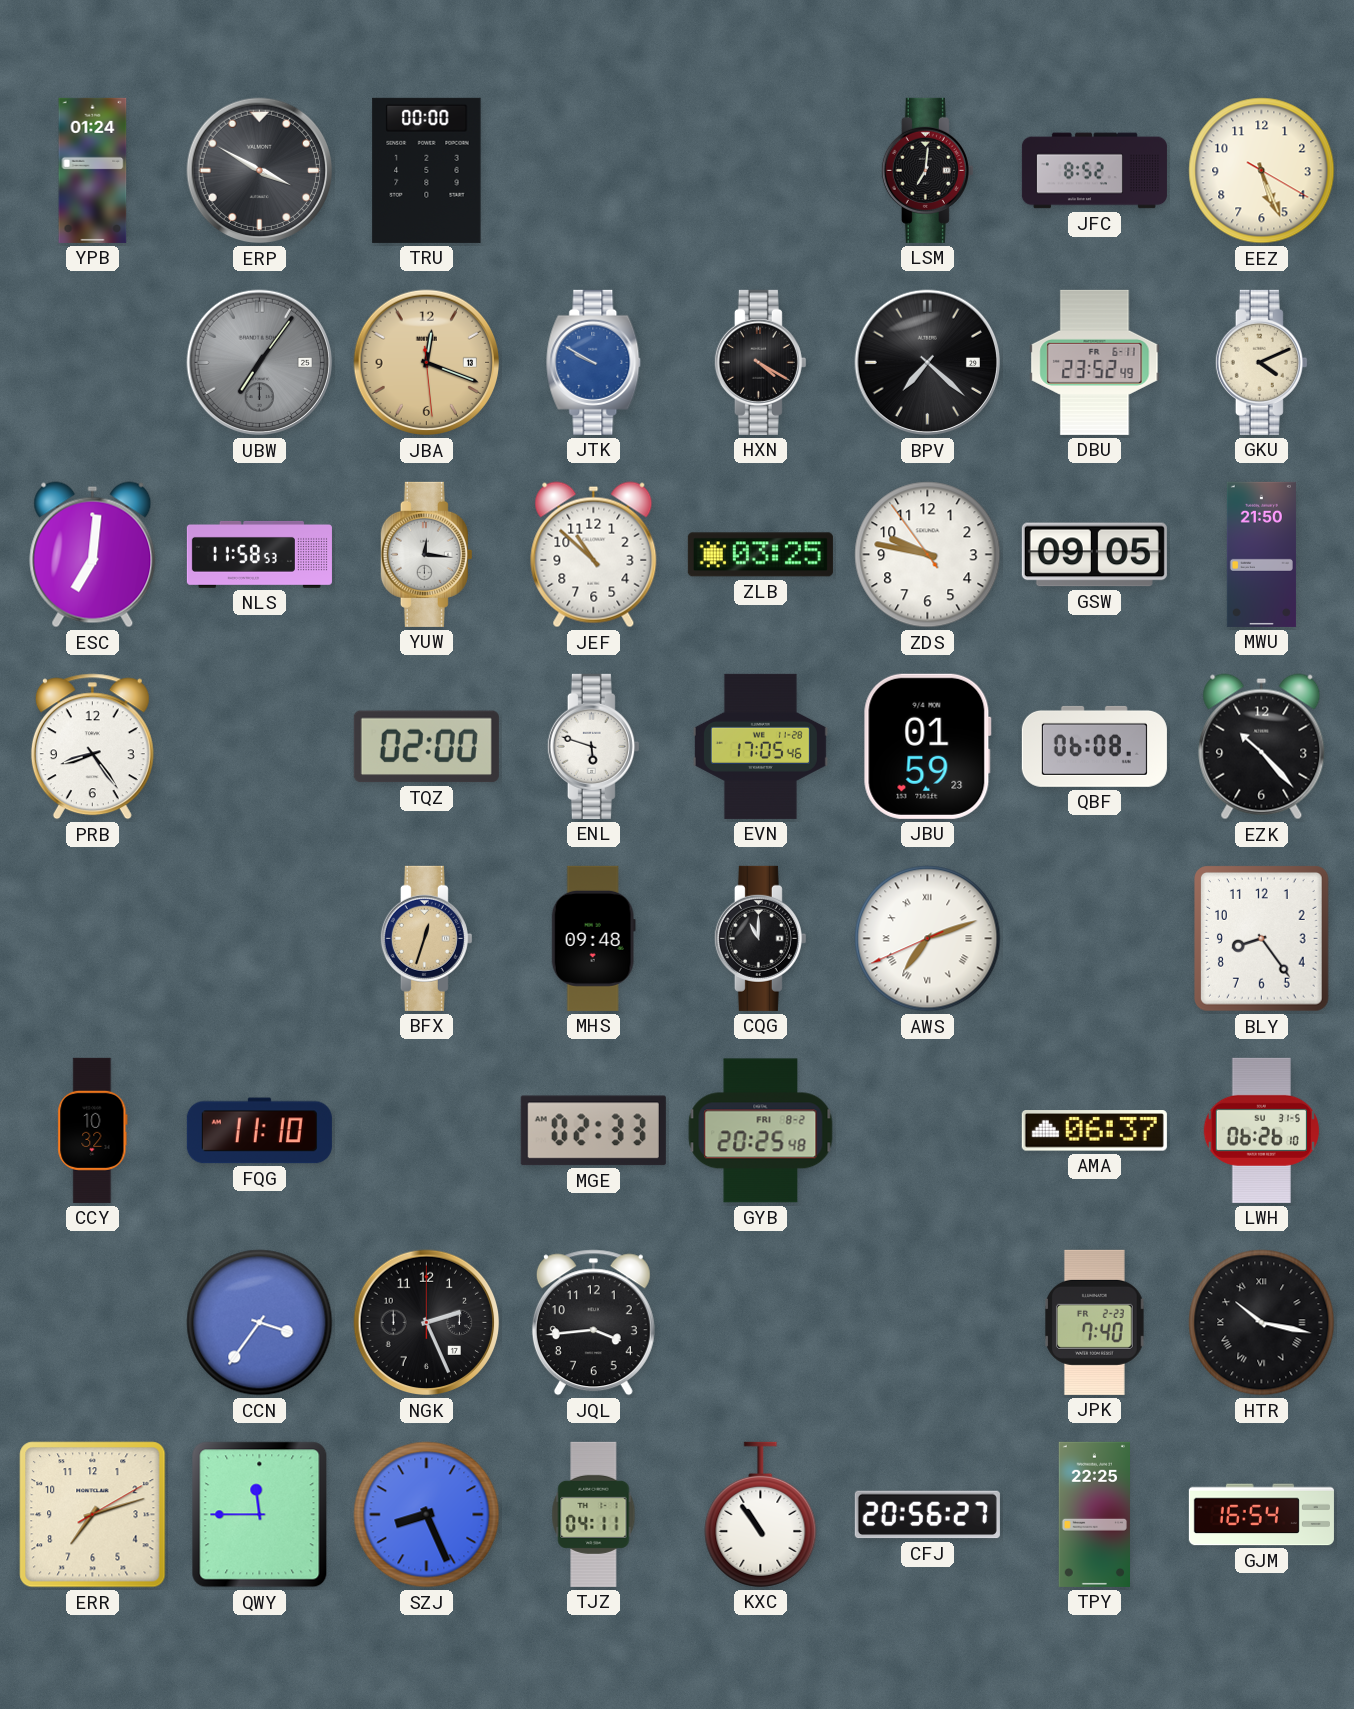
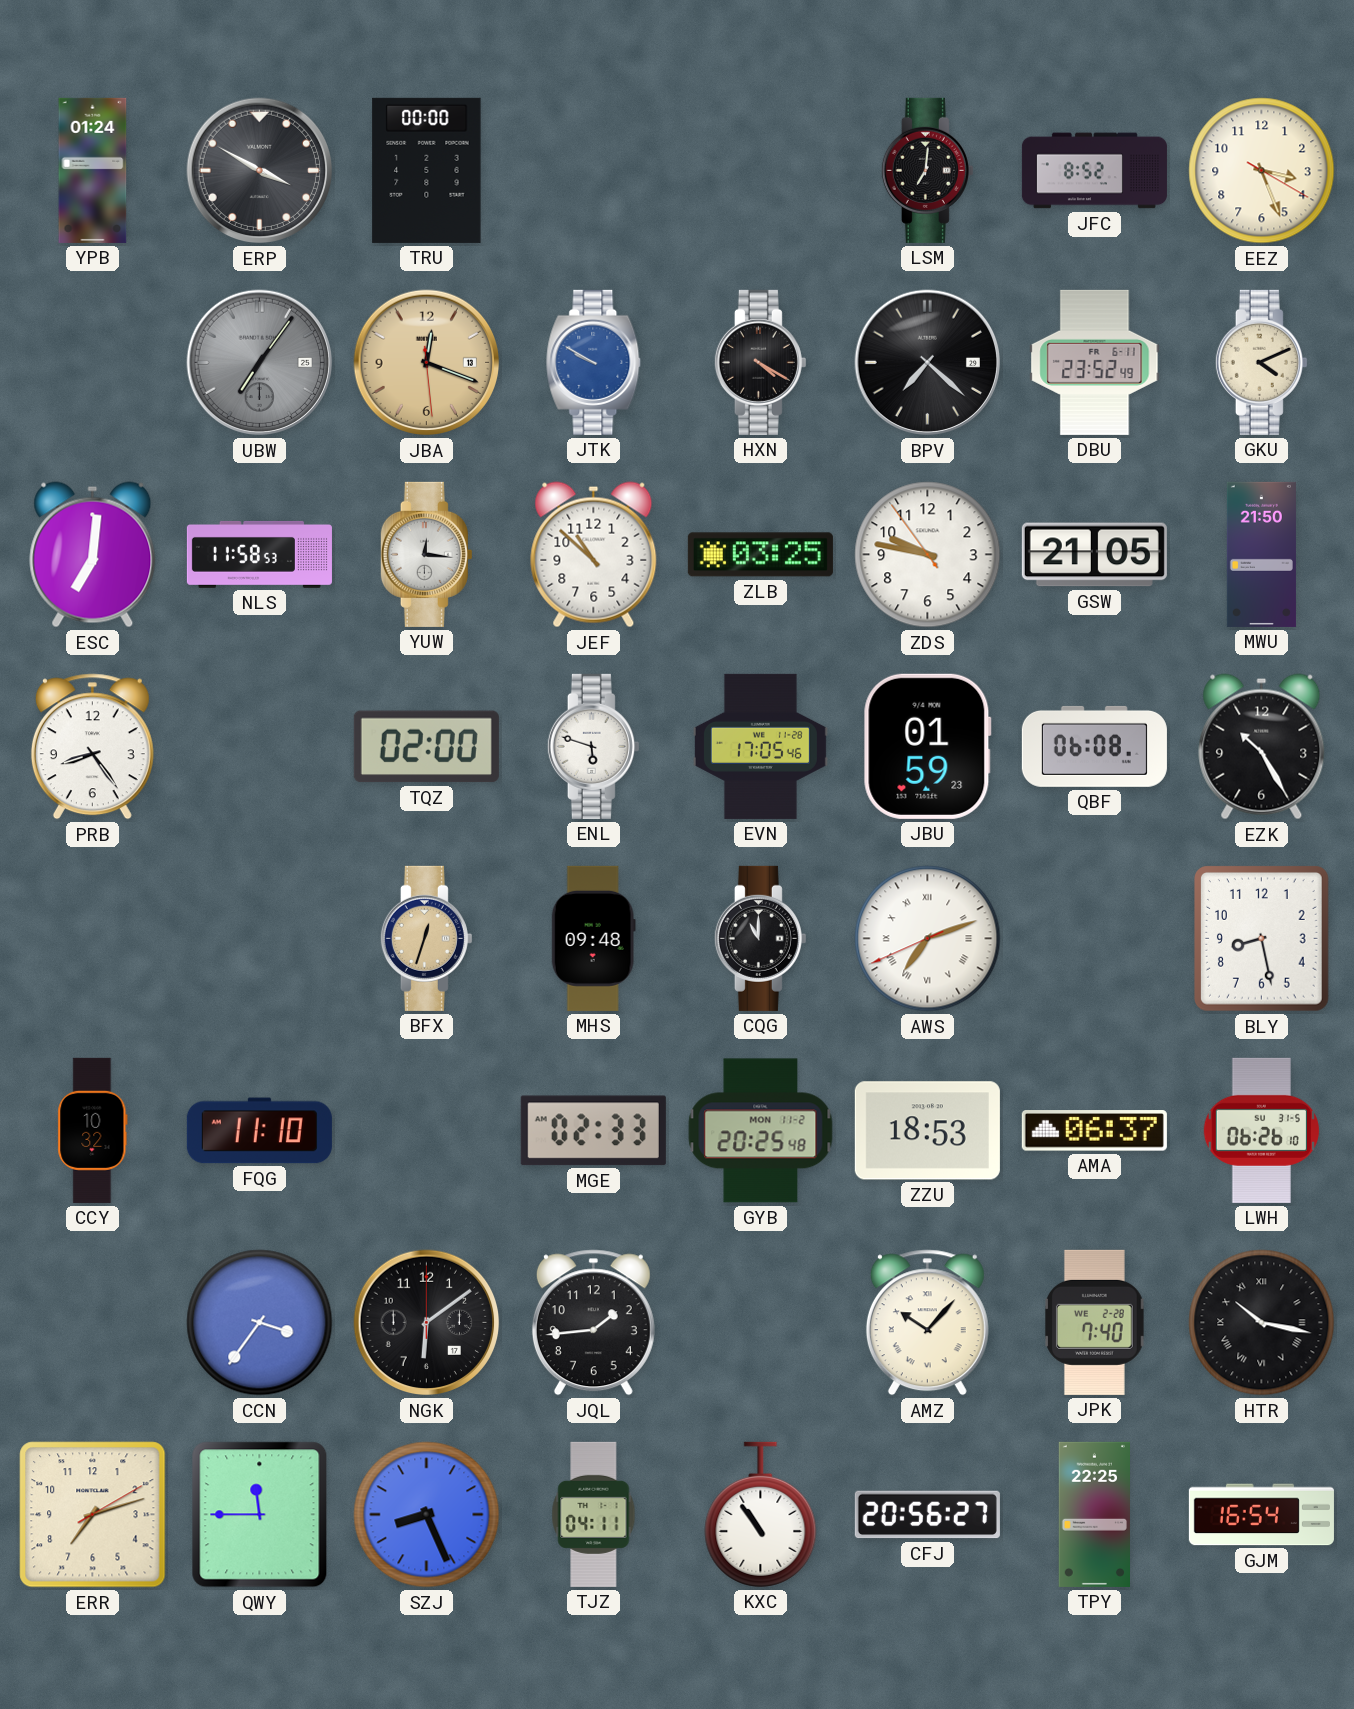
EEZ: 5:26 -> 3:26 (1262, 171)
GSW: 09:05 -> 21:05 (1094, 555)
EZK: 10:23 -> 10:25 (1262, 747)
BLY: 8:24 -> 8:28 (1262, 939)
GYB date: FRI 8-2 -> MON 11-2 (761, 1131)
ZZU: none -> 18:53 (927, 1131)
NGK: 2:26 -> 6:09 (427, 1323)
JQL: 3:44 -> 1:44 (593, 1323)
AMZ: none -> 10:07 (927, 1323)
JPK date: FR 2-23 -> WE 2-28 (1095, 1322)
